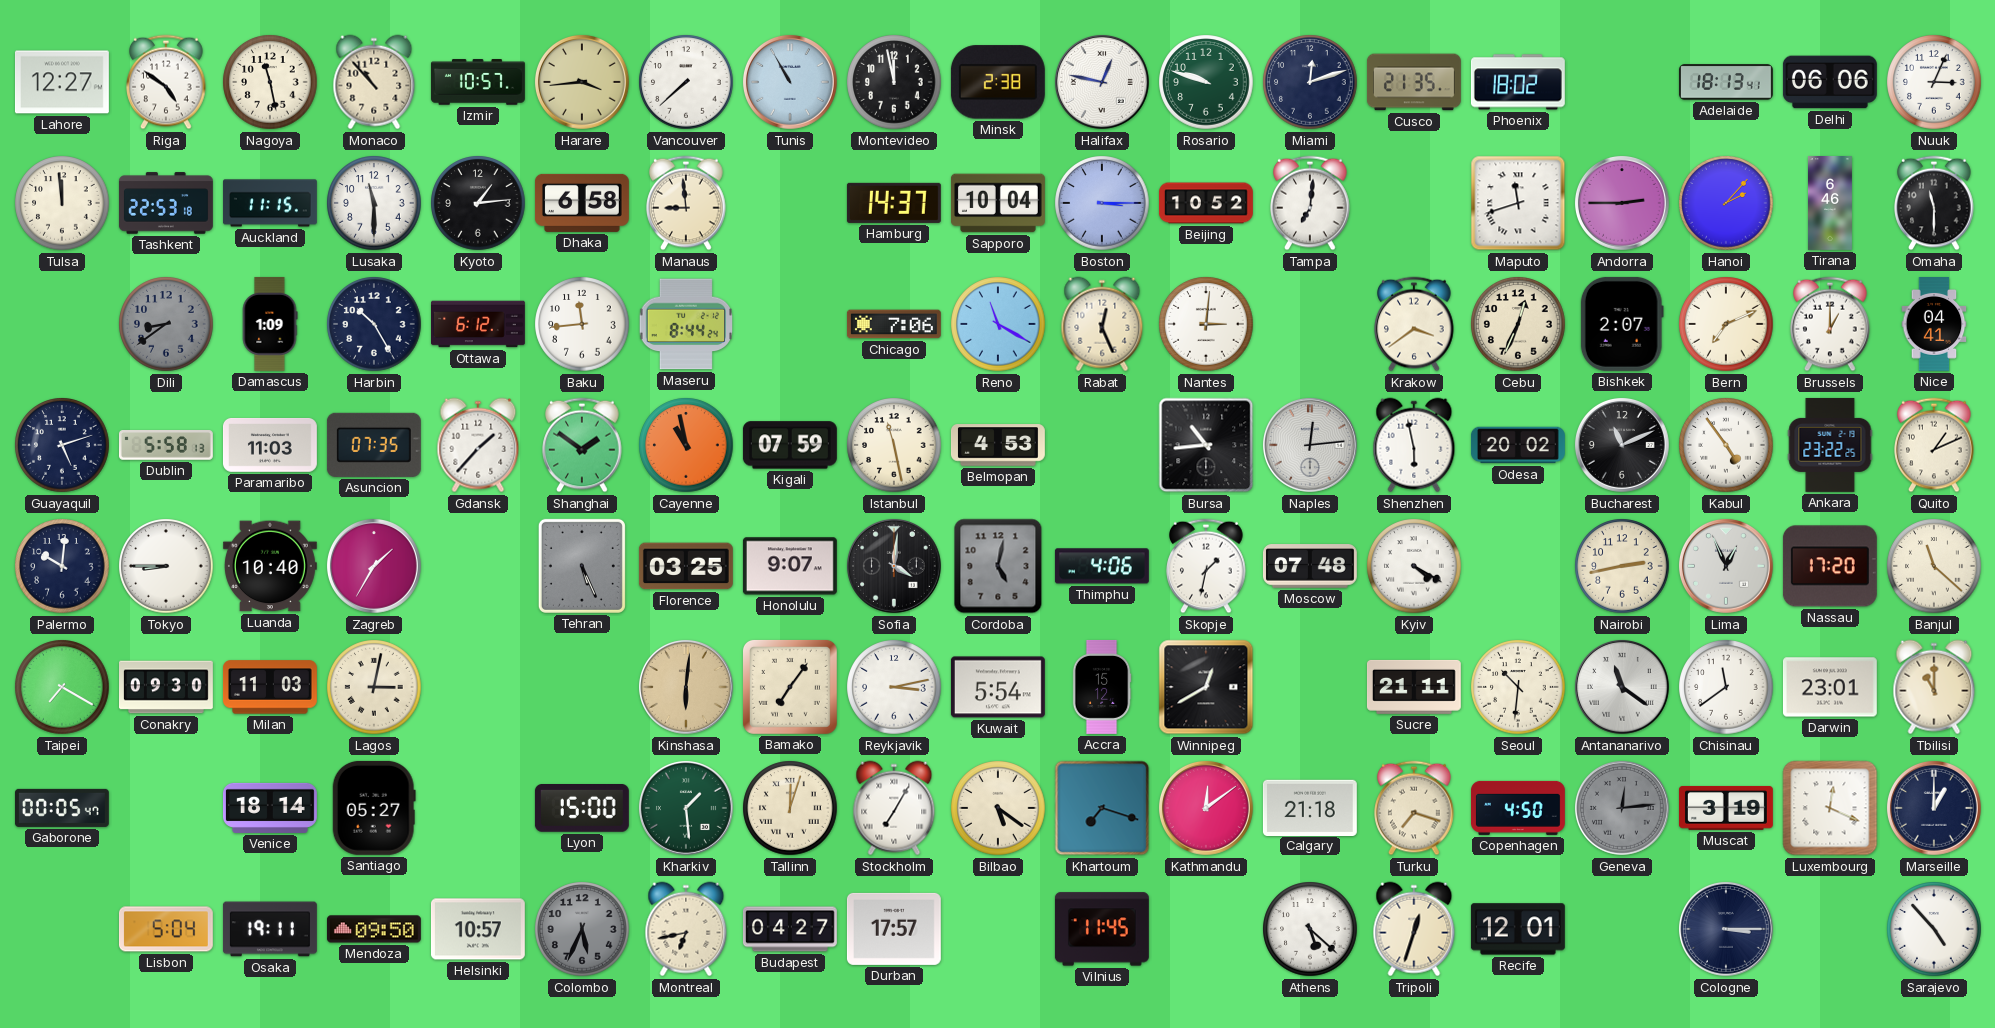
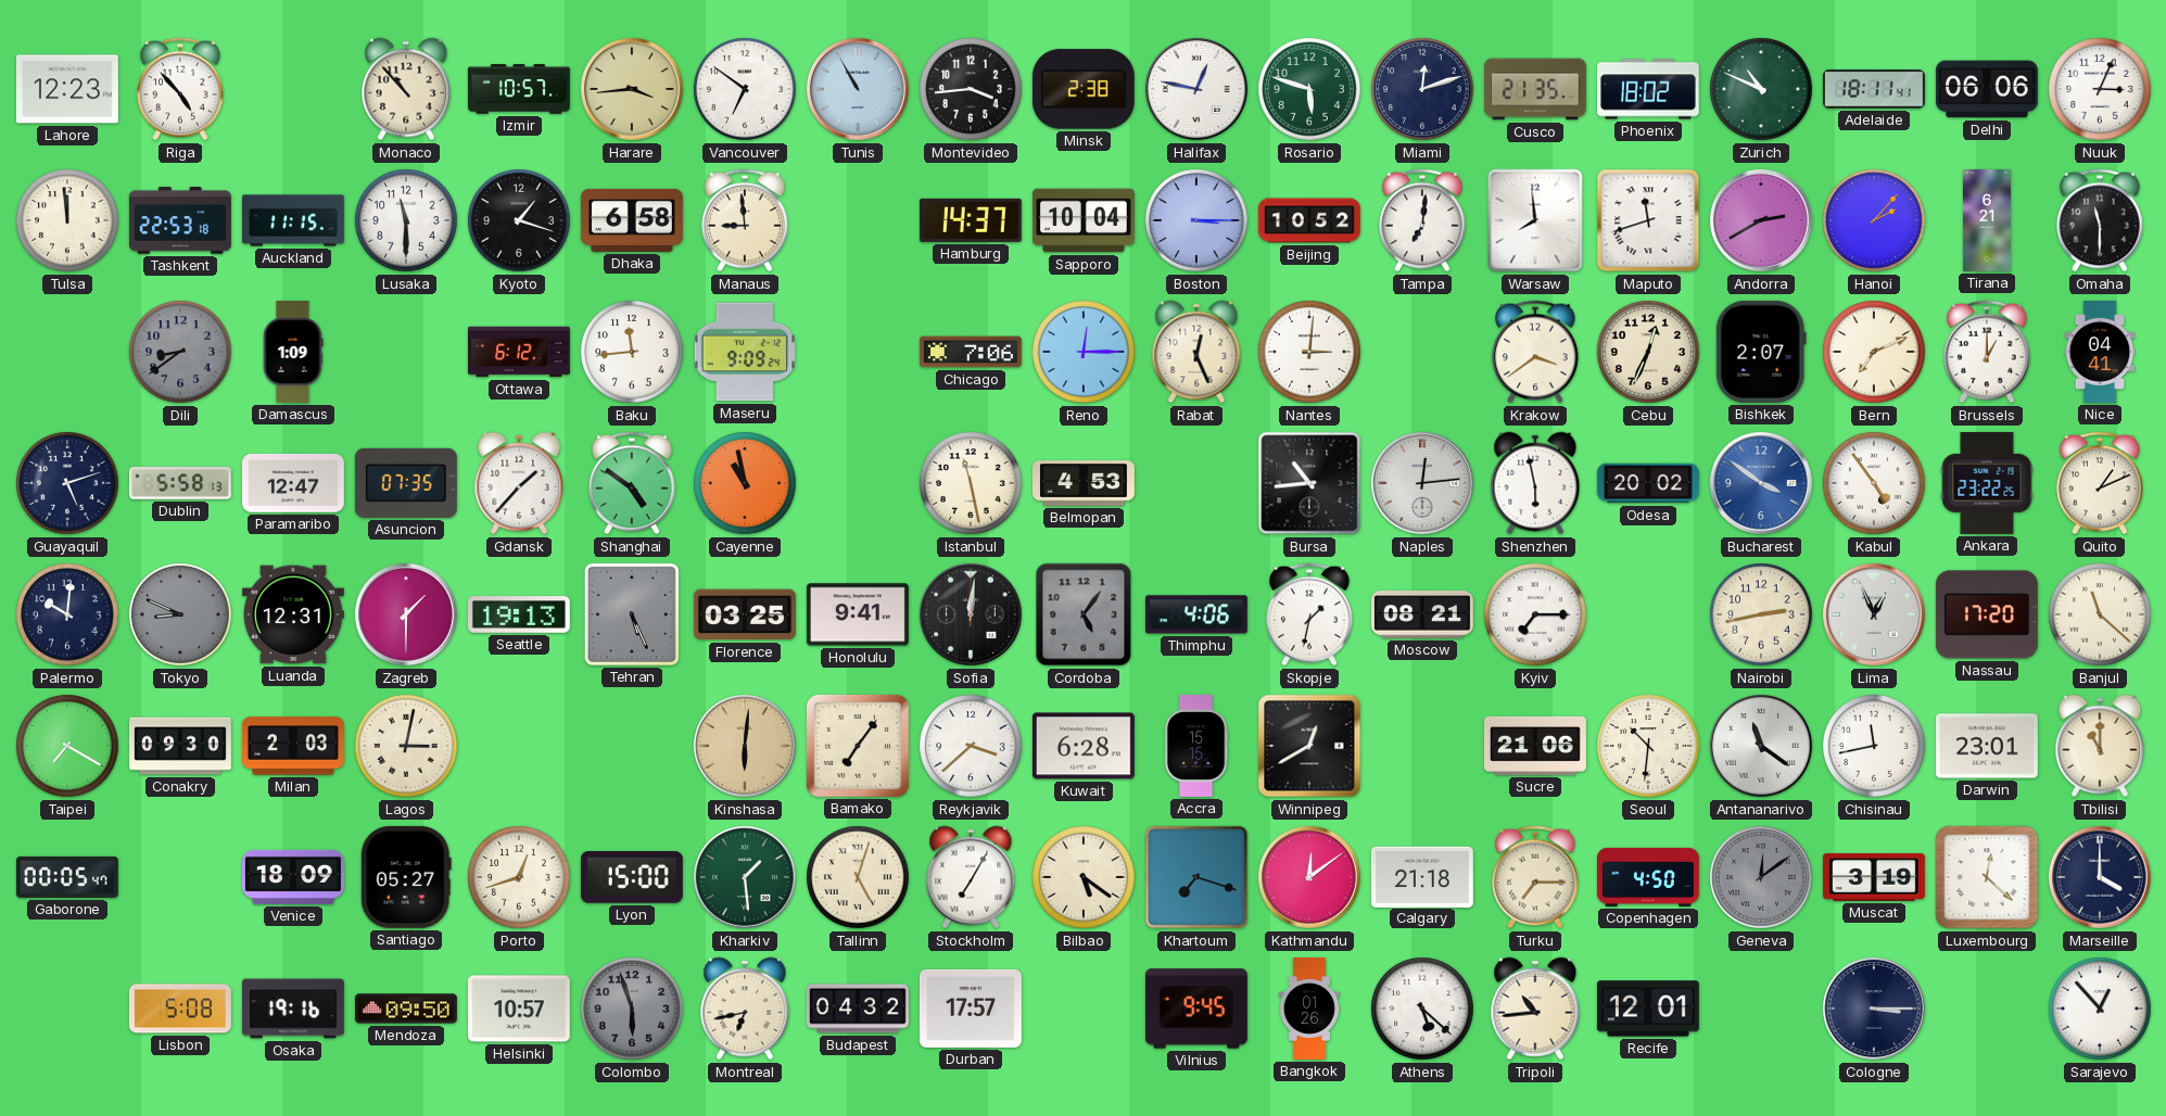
Lahore: 12:27 -> 12:23 (67, 89)
Riga: 4:51 -> 4:53 (180, 89)
Nagoya: 11:28 -> none (270, 82)
Vancouver: 7:38 -> 6:51 (745, 89)
Montevideo: 11:58 -> 3:44 (971, 89)
Rosario: 9:48 -> 5:48 (1309, 89)
Zurich: none -> 10:49 (1761, 89)
Adelaide: 18:13 -> 18:11 (1874, 89)
Kyoto: 1:14 -> 1:18 (519, 220)
Warsaw: none -> 7:59 (1535, 220)
Andorra: 2:45 -> 2:40 (1762, 221)
Tirana: 6:46 -> 6:21 (1987, 221)
Harbin: 10:25 -> none (374, 324)
Maseru: 8:44 -> 9:09 (745, 352)
Reno: 11:20 -> 12:15 (1084, 352)
Paramaribo: 11:03 -> 12:47 (293, 483)
Shanghai: 1:51 -> 4:51 (632, 483)
Kigali: 07:59 -> none (790, 445)
Bucharest: 11:11 -> 3:51 (1762, 484)
Bucharest dial: black -> blue (1762, 484)
Tokyo: 8:45 -> 8:49 (180, 614)
Tokyo dial: white -> grey (180, 614)
Luanda: 10:40 -> 12:31 (293, 614)
Zagreb: 1:35 -> 1:30 (407, 616)
Seattle: none -> 19:13 (519, 614)
Honolulu: 9:07 -> 9:41 (858, 614)
Sofia: 4:01 -> 12:01 (972, 616)
Cordoba: 5:02 -> 5:06 (1084, 614)
Moscow: 07:48 -> 08:21 (1422, 614)
Kyiv: 4:20 -> 7:15 (1535, 614)
Milan: 11:03 -> 2:03 (293, 746)
Reykjavik: 3:13 -> 3:38 (971, 746)
Kuwait: 5:54 -> 6:28 (1084, 746)
Accra: 15:12 -> 15:15 (1196, 746)
Sucre: 21:11 -> 21:06 (1535, 746)
Chisinau: 11:39 -> 11:43 (1874, 746)
Venice: 18:14 -> 18:09 (293, 877)
Porto: none -> 12:42 (519, 877)
Tallinn: 12:03 -> 5:03 (858, 877)
Turku: 7:18 -> 7:15 (1535, 877)
Geneva: 12:14 -> 12:09 (1762, 878)
Luxembourg: 12:19 -> 12:22 (1987, 877)
Marseille: 1:00 -> 4:00 (2101, 878)
Lisbon: 5:04 -> 5:08 (180, 1009)
Osaka: 19:11 -> 19:16 (293, 1009)
Colombo: 5:34 -> 5:57 (632, 1009)
Budapest: 04:27 -> 04:32 (858, 1009)
Vilnius: 11:45 -> 9:45 (1196, 1009)
Bangkok: none -> 01:26 (1309, 1010)
Tripoli: 12:33 -> 10:44 (1535, 1009)
Sarajevo: 4:53 -> 12:53 (2100, 1009)
